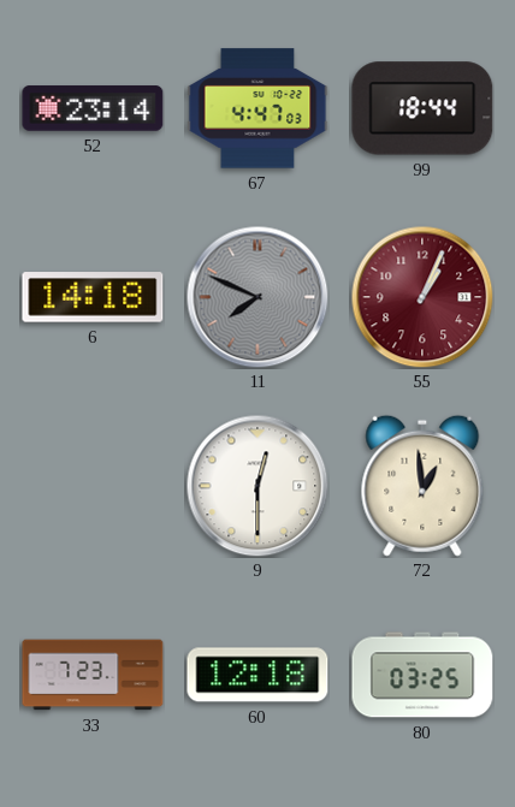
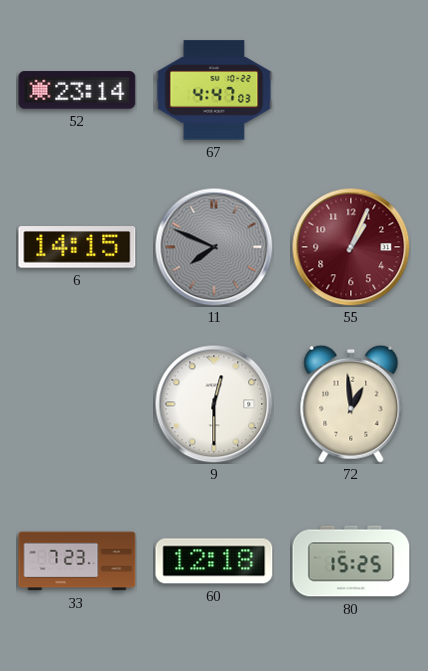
99: 18:44 -> none (422, 108)
6: 14:18 -> 14:15 (77, 247)
80: 03:25 -> 15:25 (351, 561)
